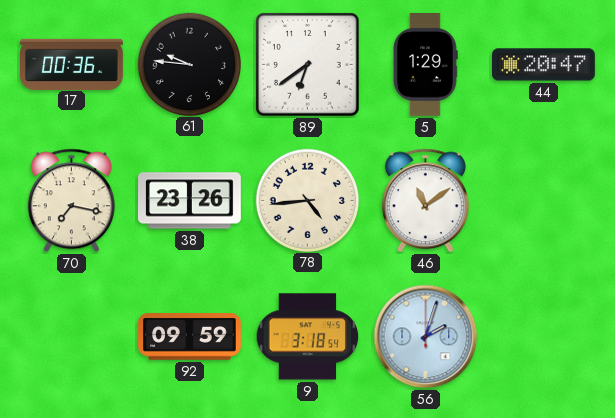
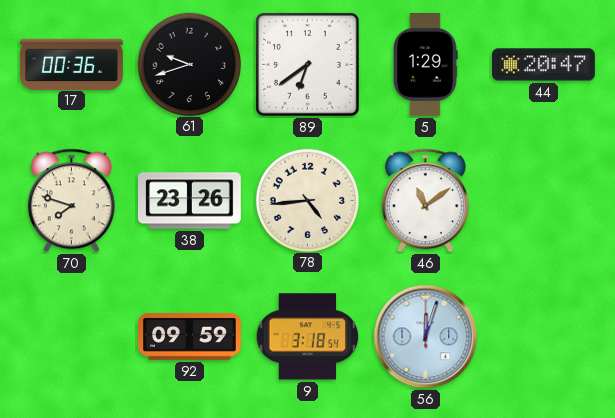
61: 9:46 -> 9:42 (189, 64)
70: 7:17 -> 7:48 (71, 201)
56: 2:03 -> 12:03 (426, 337)
